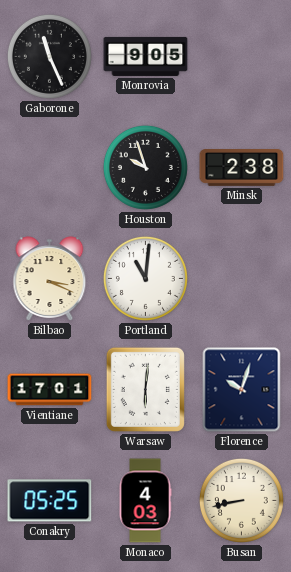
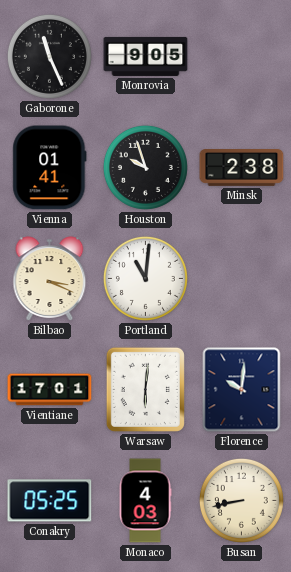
Vienna: none -> 01:41 (50, 168)
Florence: 10:03 -> 10:01 (242, 390)
